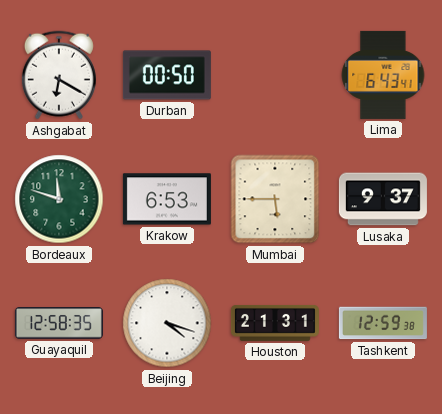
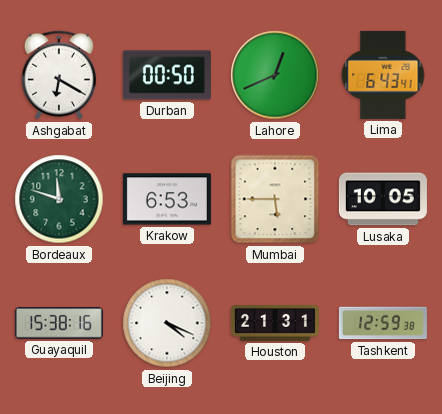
Lahore: none -> 12:41 (275, 75)
Lusaka: 9:37 -> 10:05 (383, 199)
Guayaquil: 12:58 -> 15:38 (59, 323)
Beijing: 4:18 -> 4:19 (167, 323)
